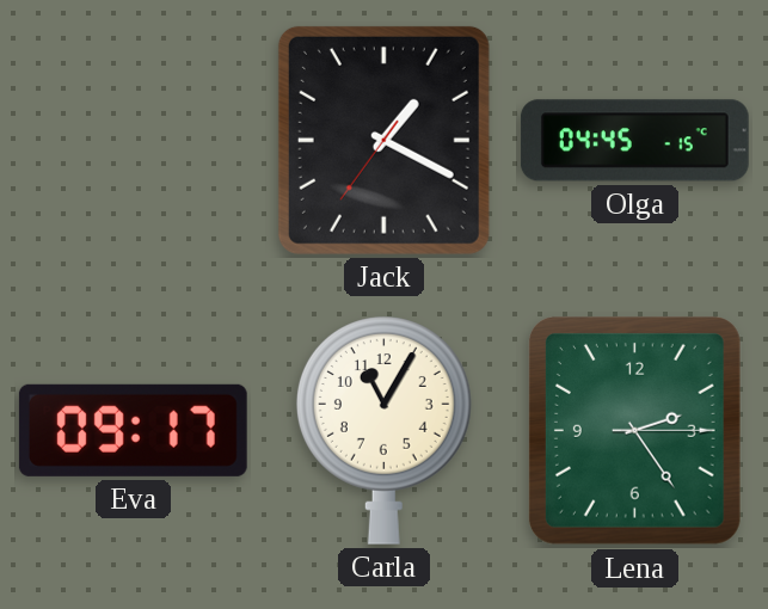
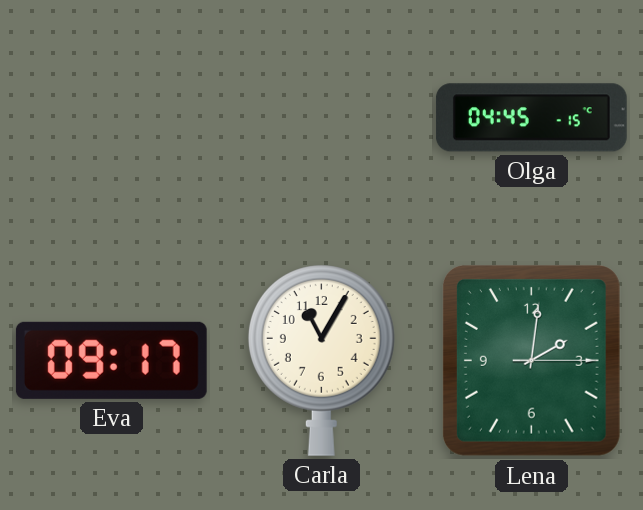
Jack: 1:19 -> none (383, 140)
Lena: 2:24 -> 2:01 (531, 360)
